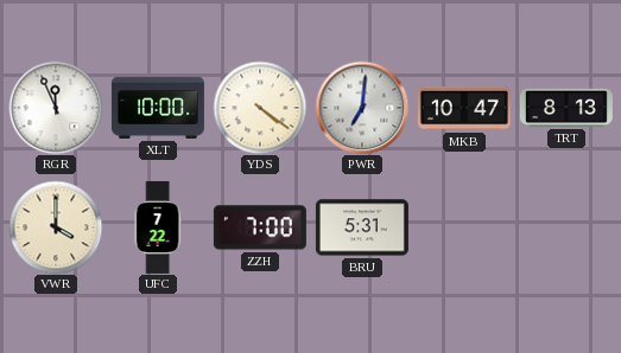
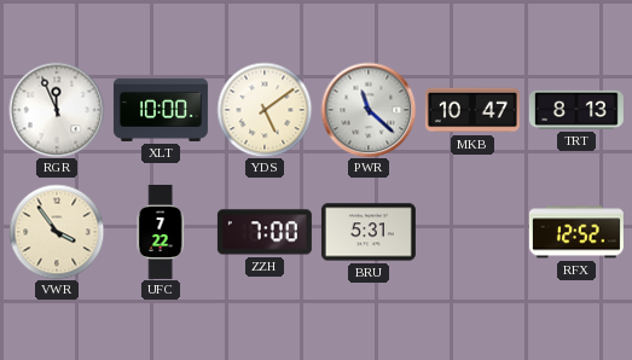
YDS: 4:21 -> 5:09 (265, 110)
PWR: 7:01 -> 11:22 (369, 110)
VWR: 4:00 -> 3:54 (57, 232)
RFX: none -> 12:52 (576, 232)
